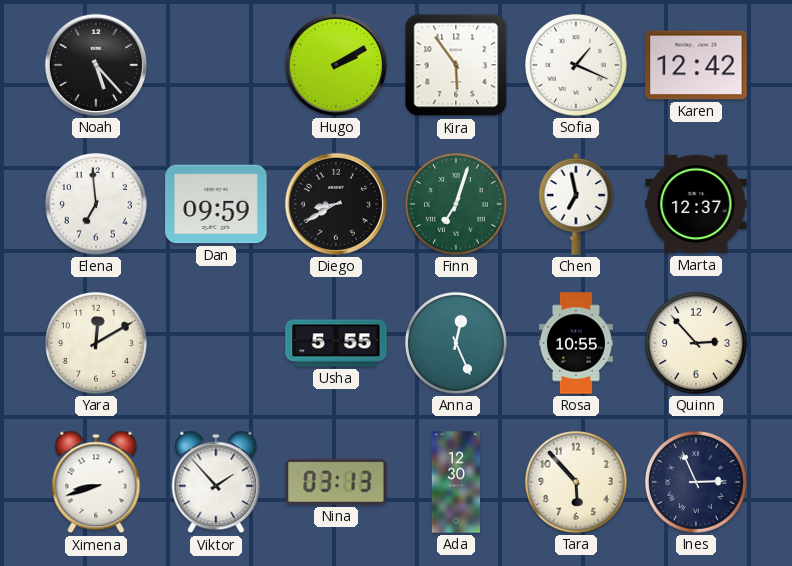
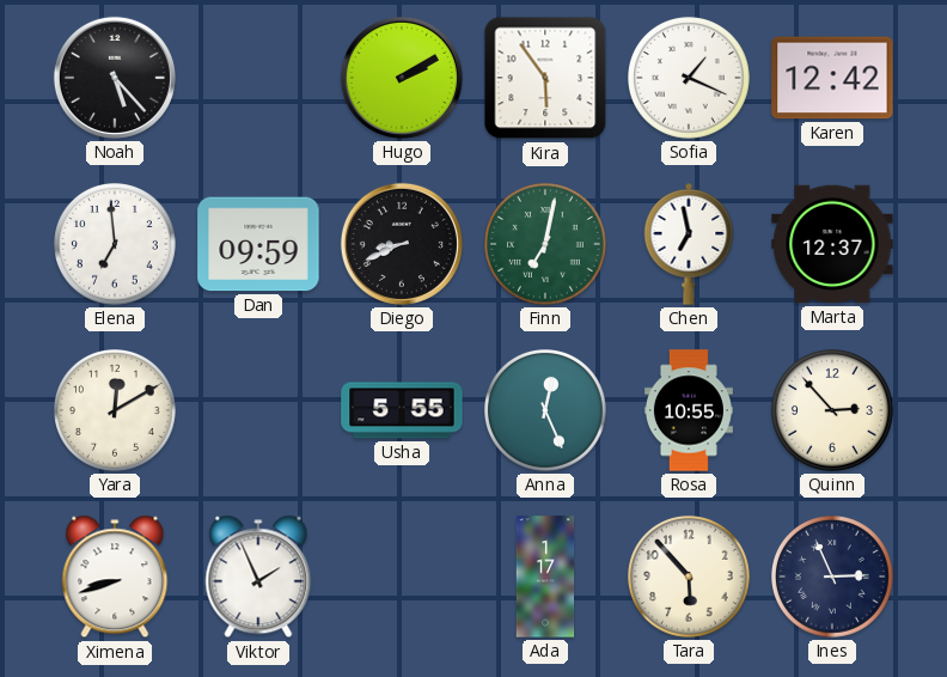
Diego: 8:40 -> 8:41 (402, 244)
Finn: 7:03 -> 7:02 (546, 245)
Viktor: 1:53 -> 1:56 (258, 577)
Nina: 03:13 -> none (336, 482)
Ada: 12:30 -> 1:17 (545, 577)
